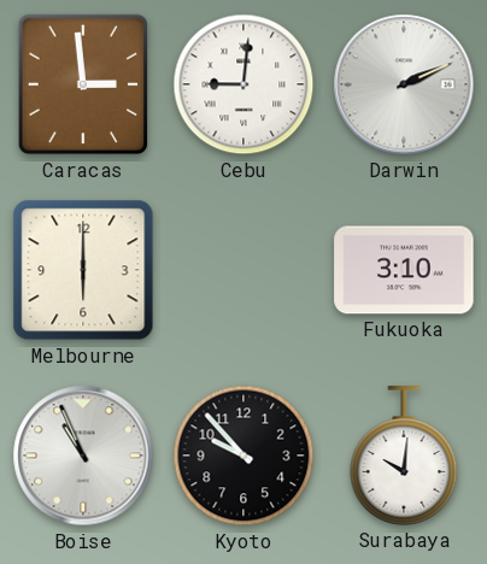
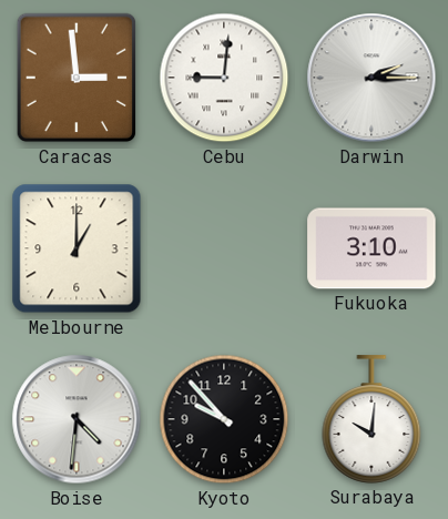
Darwin: 2:11 -> 2:15 (371, 78)
Melbourne: 6:00 -> 1:00 (77, 248)
Boise: 10:56 -> 4:31 (77, 419)
